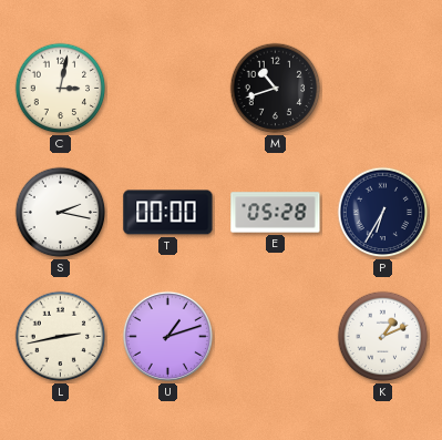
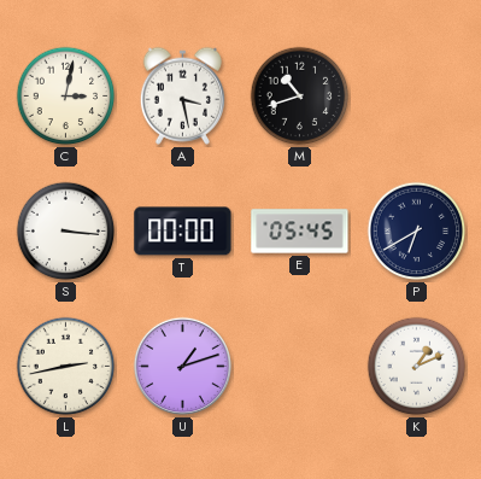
A: none -> 3:28 (182, 95)
S: 2:17 -> 3:16 (66, 232)
E: 05:28 -> 05:45 (300, 232)
P: 6:35 -> 6:40 (417, 232)
